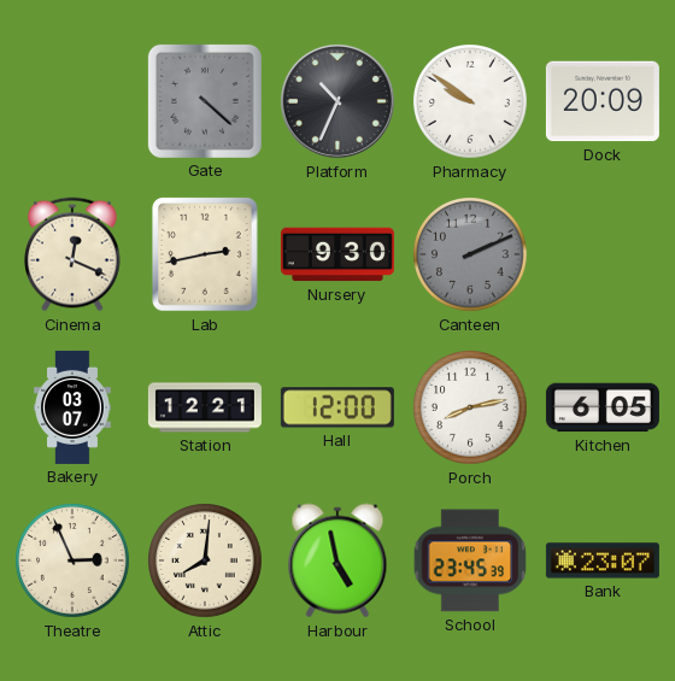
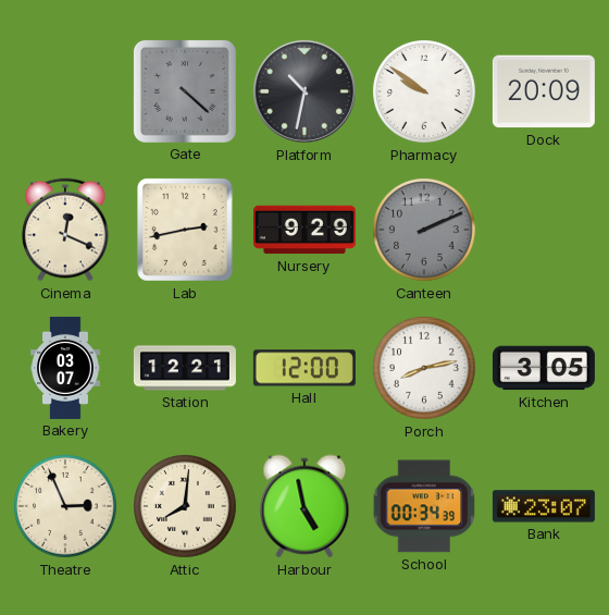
Platform: 10:34 -> 10:32 (304, 91)
Nursery: 9:30 -> 9:29 (304, 230)
Kitchen: 6:05 -> 3:05 (544, 368)
School: 23:45 -> 00:34 (424, 506)
